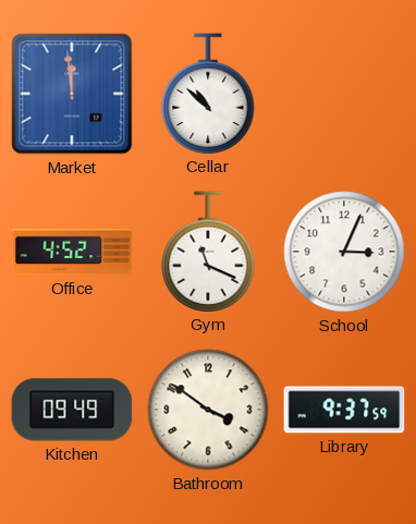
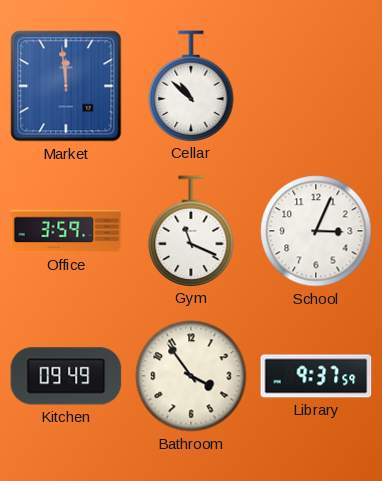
Office: 4:52 -> 3:59 (66, 231)
Bathroom: 3:51 -> 3:54 (191, 376)
